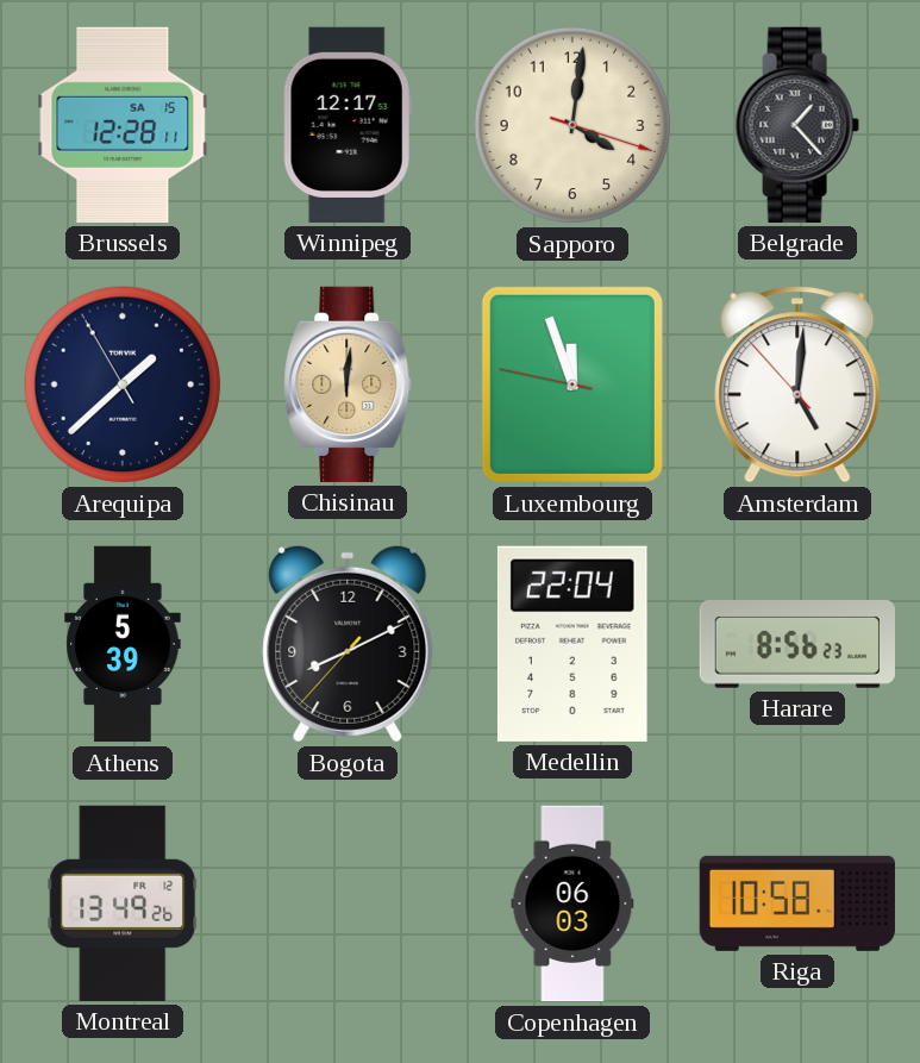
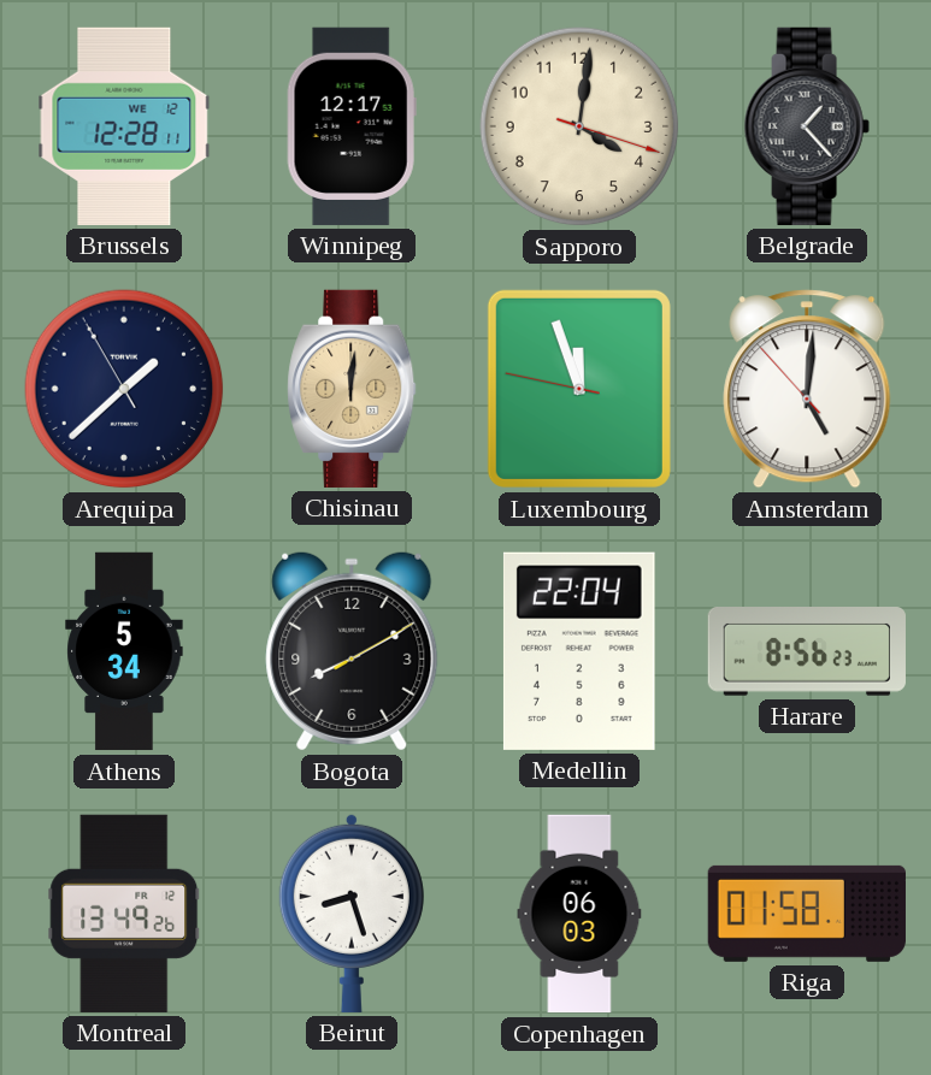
Brussels date: SA 15 -> WE 12 (124, 126)
Athens: 5:39 -> 5:34 (124, 651)
Bogota: 8:10:37 -> 8:10:10 (352, 651)
Beirut: none -> 8:27 (352, 912)
Riga: 10:58 -> 01:58 (807, 914)
